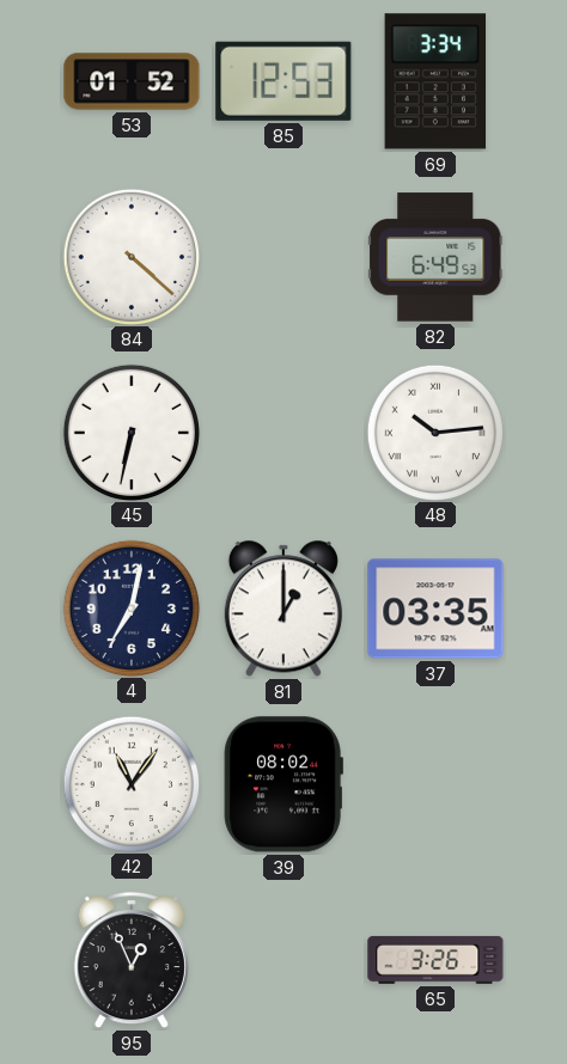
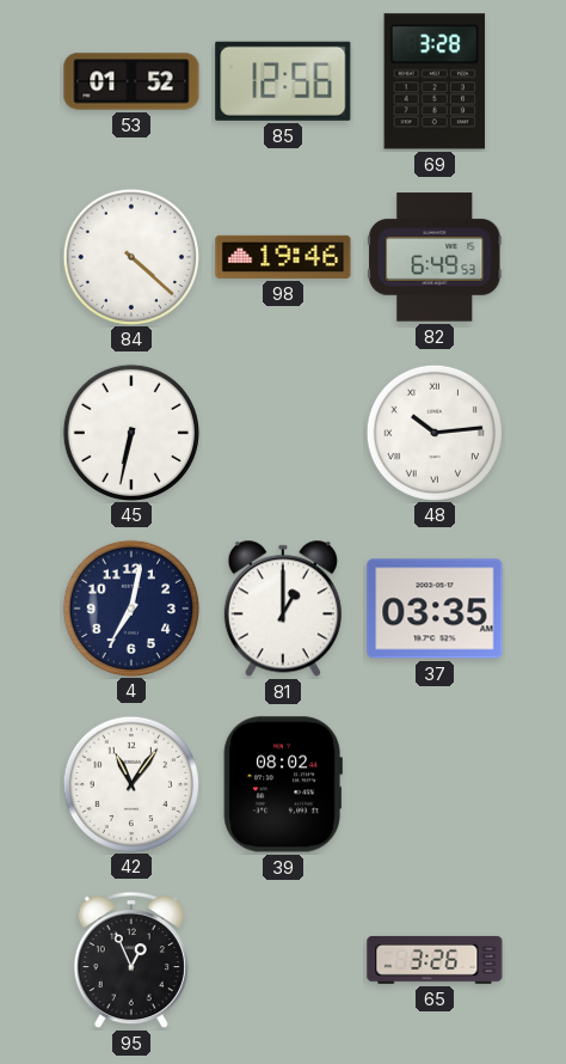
85: 12:53 -> 12:56 (283, 81)
69: 3:34 -> 3:28 (435, 81)
98: none -> 19:46 (283, 257)
